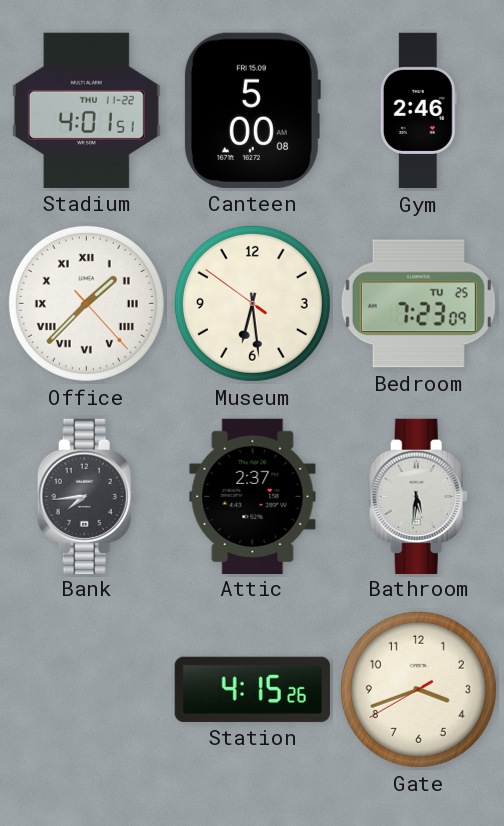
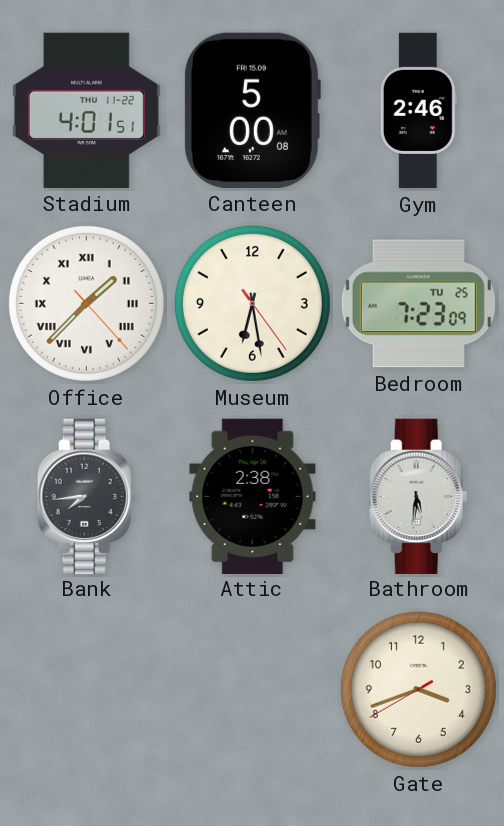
Museum: 6:28:51 -> 6:28:24 (252, 303)
Attic: 2:37 -> 2:38 (253, 496)
Station: 4:15 -> none (252, 689)
